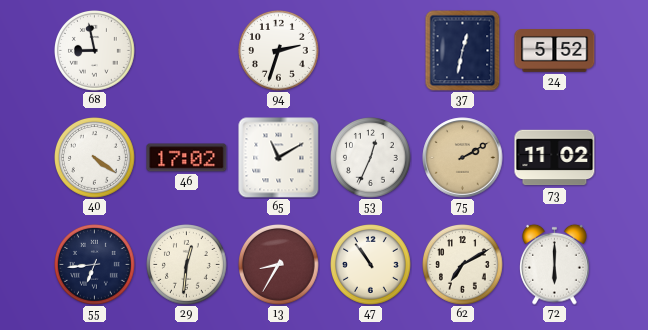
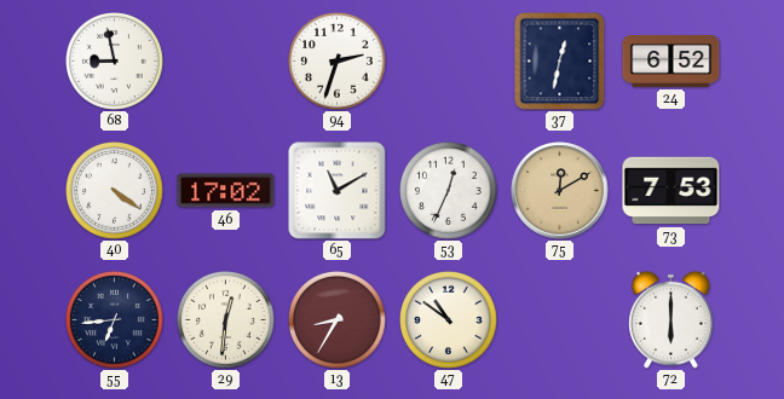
24: 5:52 -> 6:52 (671, 62)
75: 2:10 -> 12:10 (560, 191)
73: 11:02 -> 7:53 (671, 191)
47: 10:54 -> 10:51 (449, 320)
62: 7:10 -> none (463, 265)
